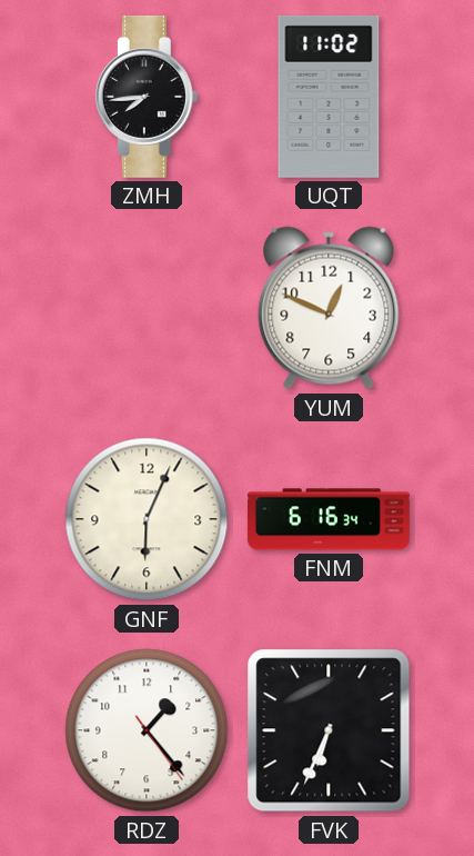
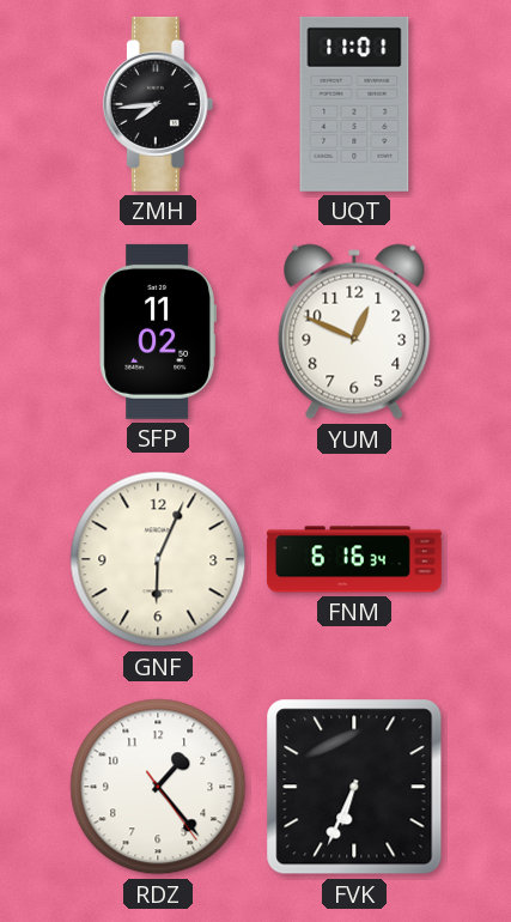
UQT: 11:02 -> 11:01 (354, 104)
SFP: none -> 11:02 (158, 332)
